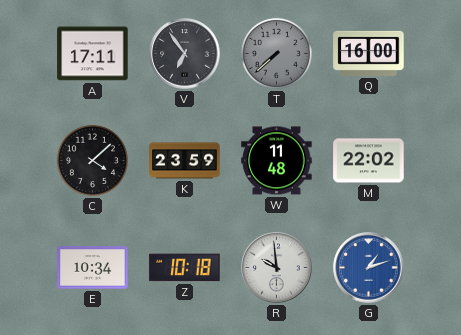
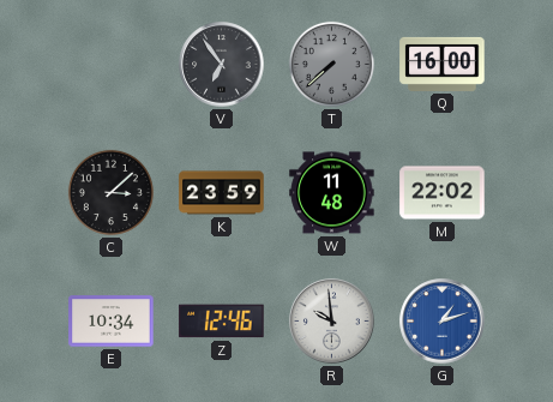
A: 17:11 -> none (93, 54)
C: 4:08 -> 3:08 (110, 192)
Z: 10:18 -> 12:46 (222, 322)
